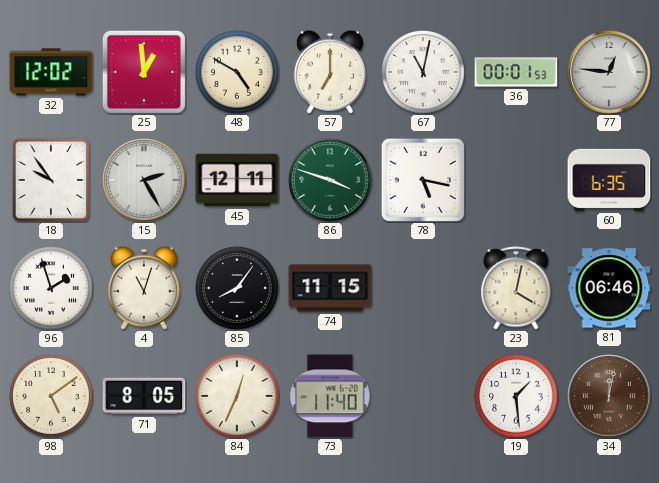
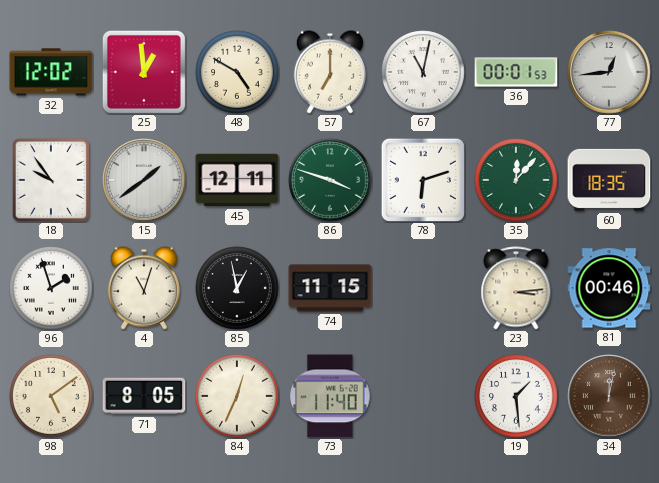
77: 12:46 -> 12:44 (609, 72)
15: 2:25 -> 1:39 (144, 180)
78: 5:17 -> 6:12 (423, 180)
35: none -> 12:07 (516, 180)
60: 6:35 -> 18:35 (609, 180)
85: 8:06 -> 12:58 (237, 288)
23: 4:02 -> 3:14 (516, 288)
81: 06:46 -> 00:46 (609, 288)
